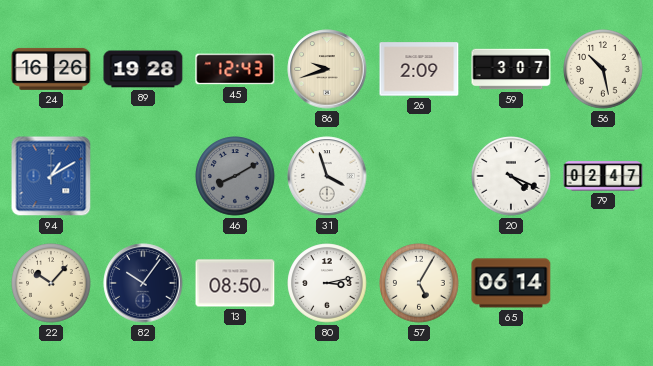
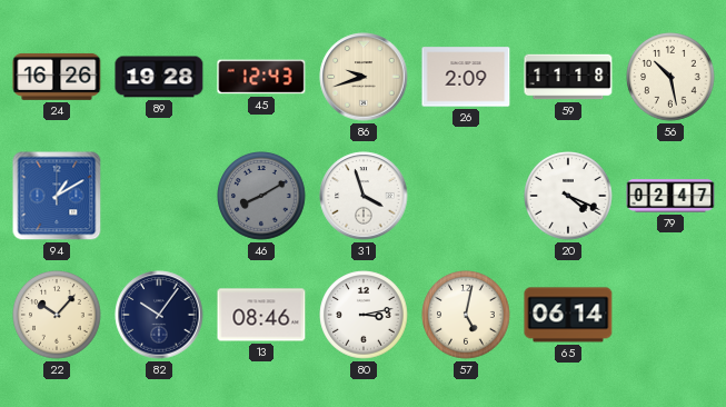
59: 3:07 -> 11:18 (568, 77)
13: 08:50 -> 08:46 (261, 315)
57: 5:05 -> 5:02 (466, 315)
